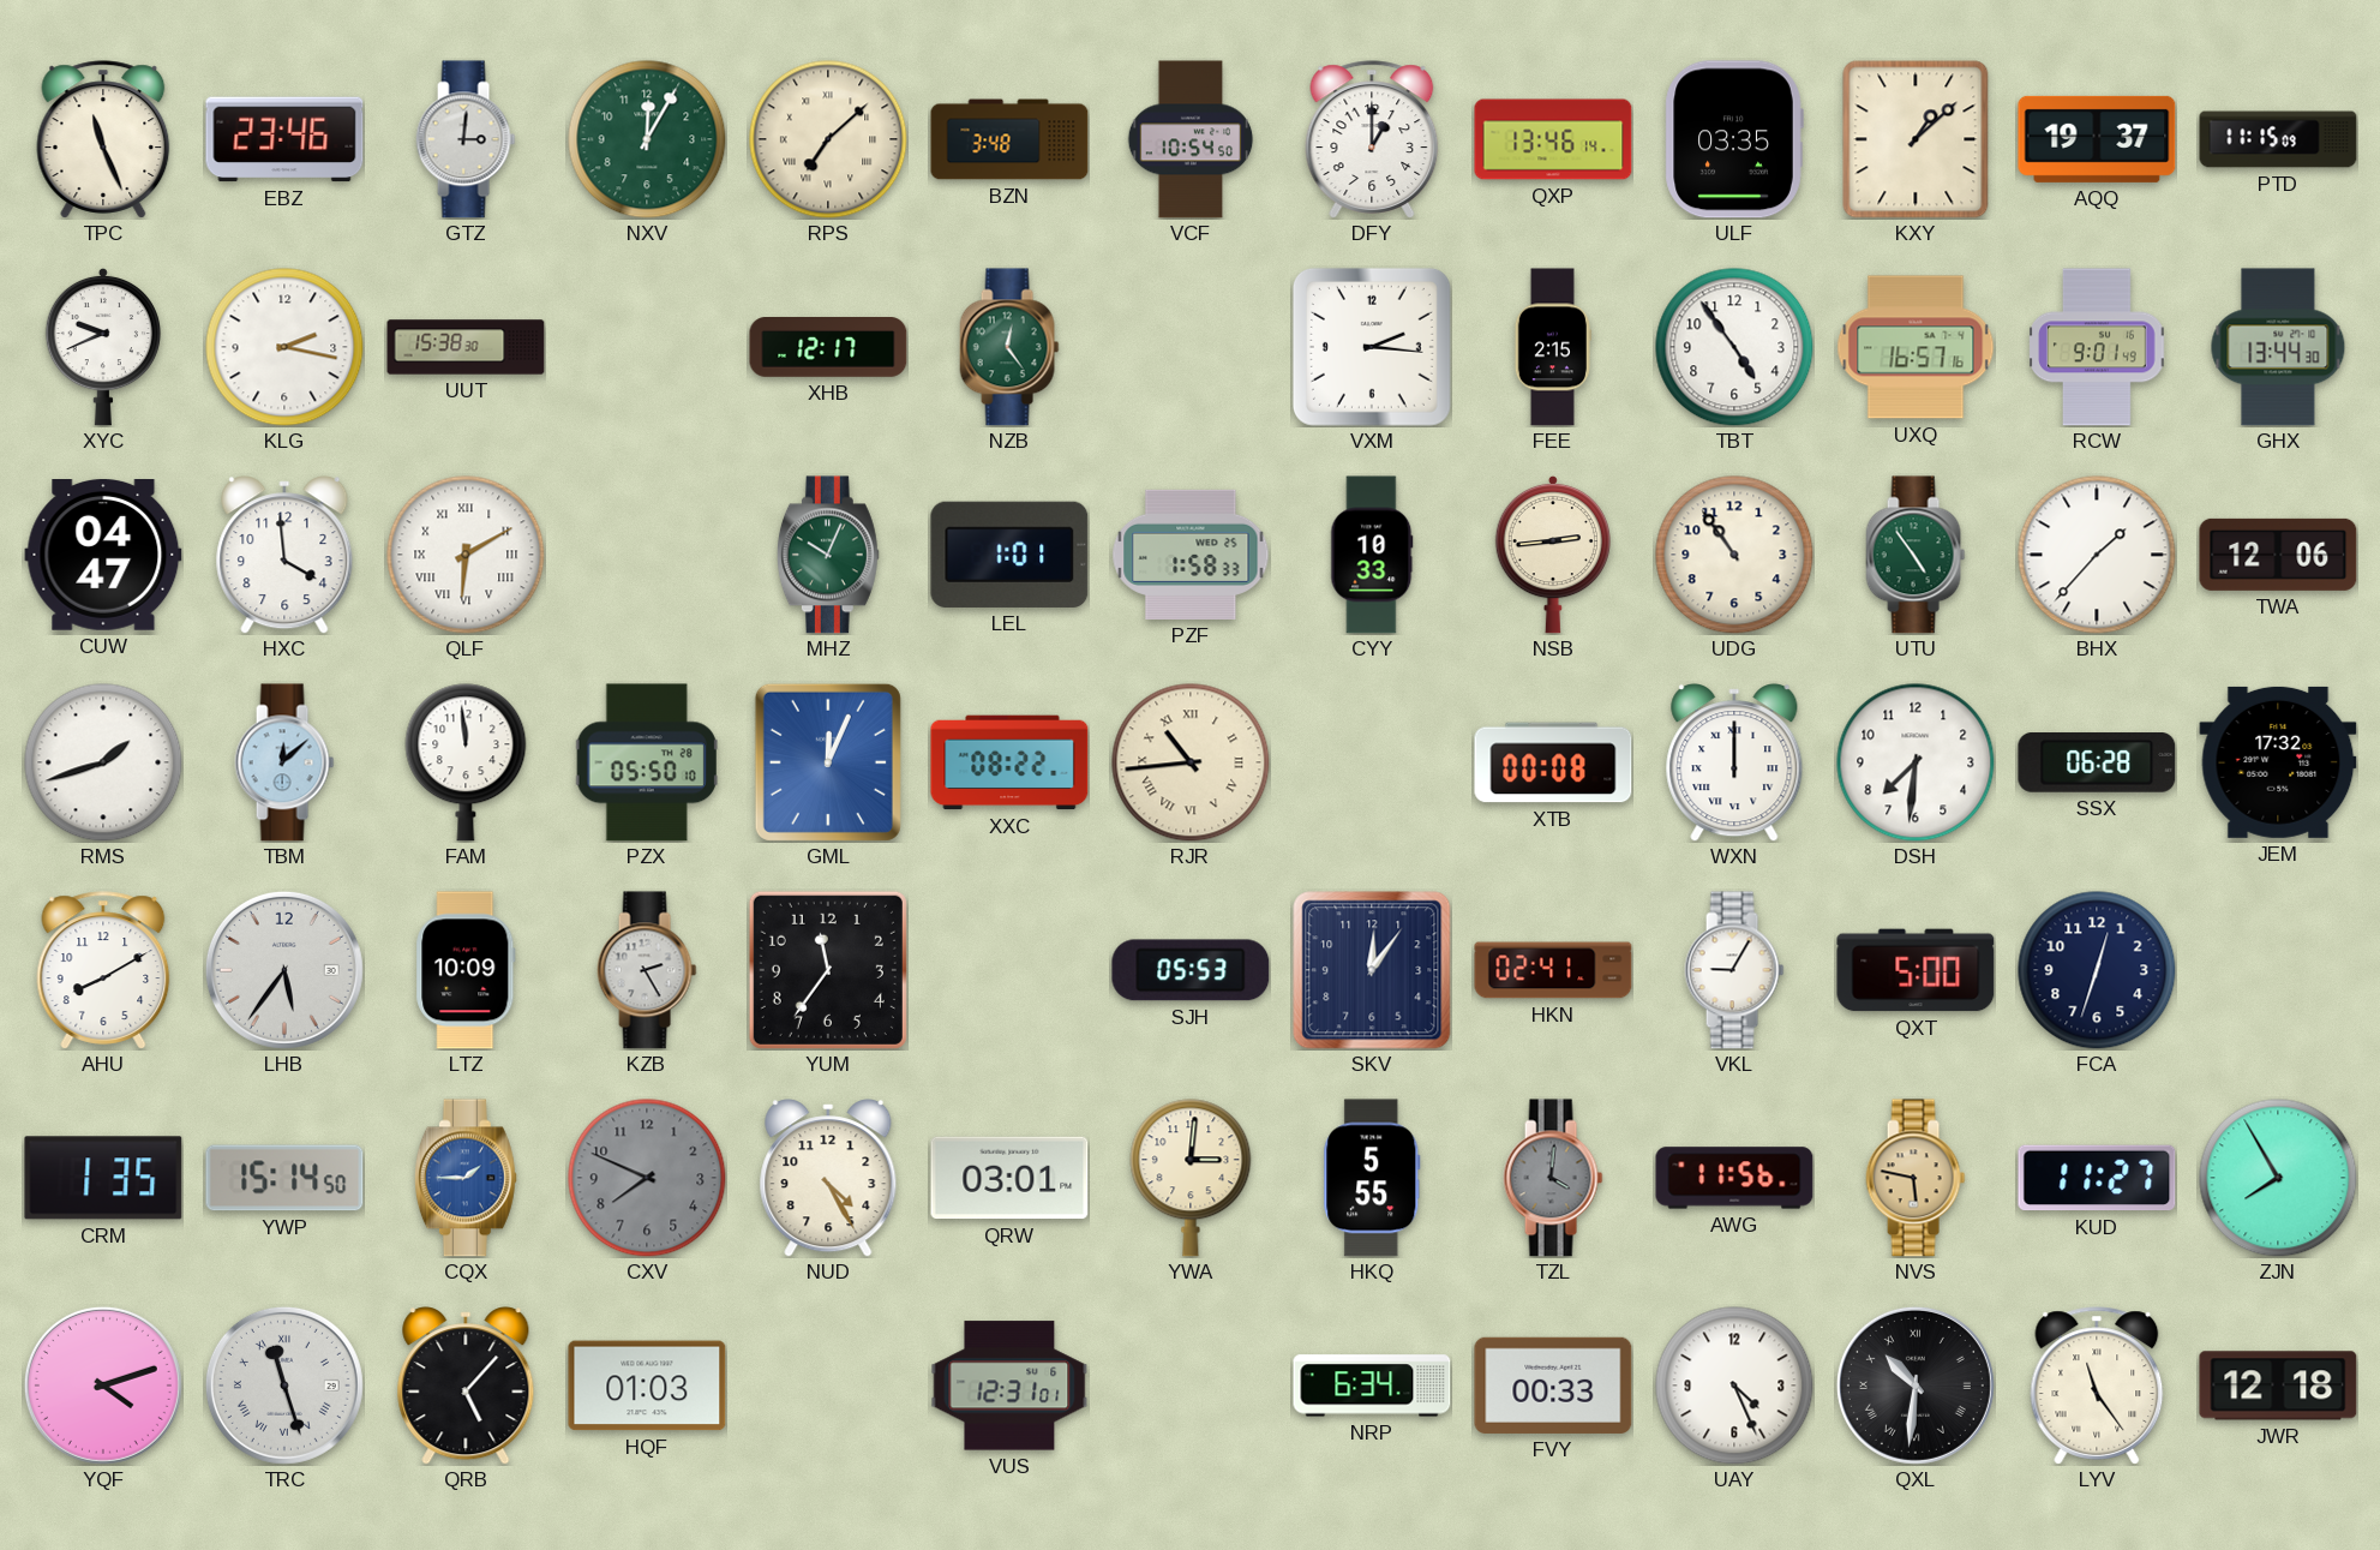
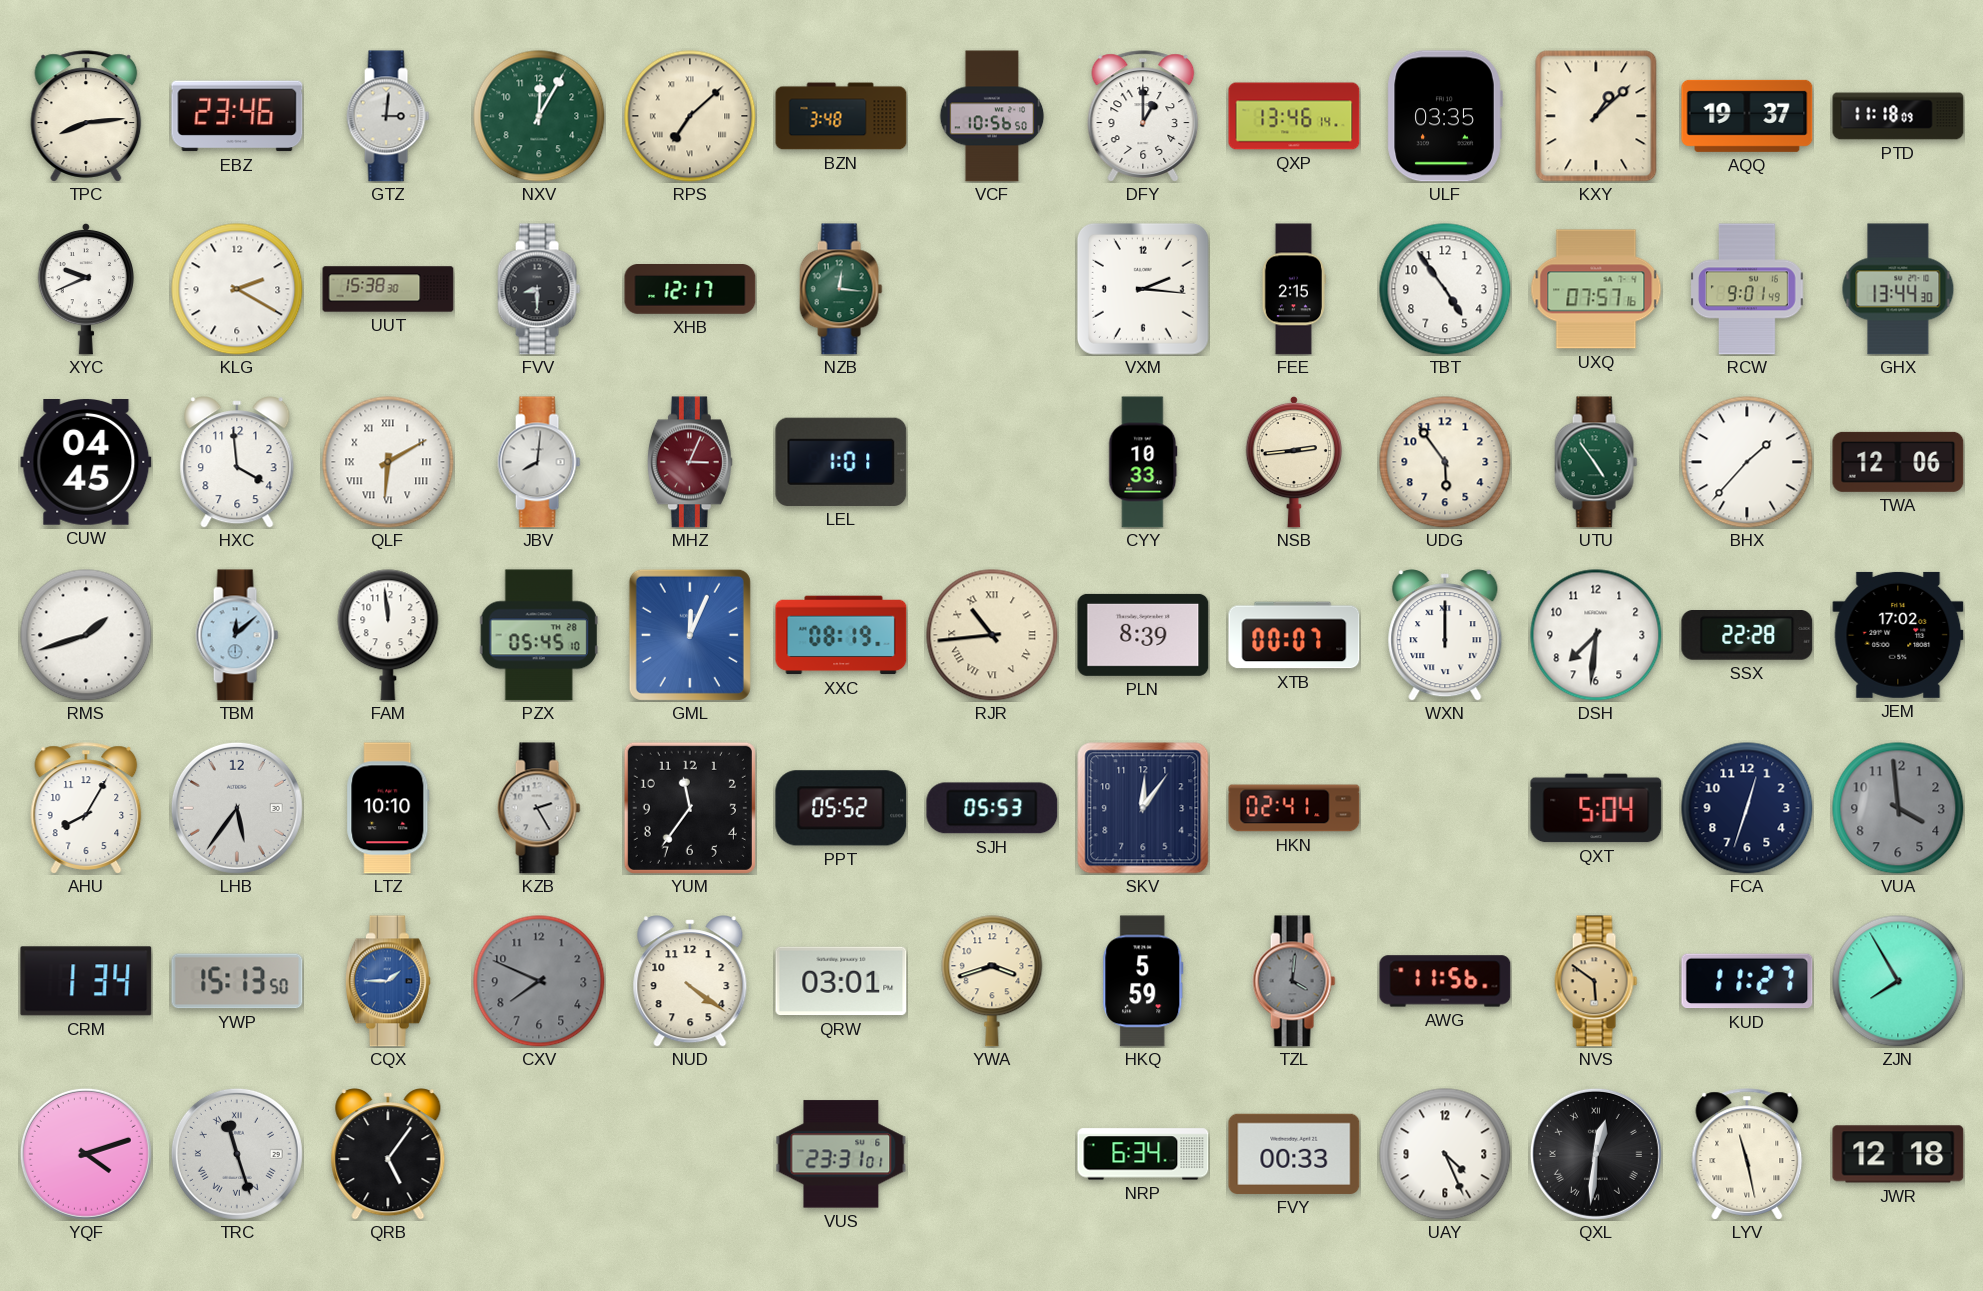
TPC: 11:26 -> 8:14 (86, 116)
VCF: 10:54 -> 10:56 (992, 116)
PTD: 11:15 -> 11:18 (1898, 116)
KLG: 2:17 -> 2:20 (237, 289)
FVV: none -> 8:30 (539, 289)
NZB: 12:24 -> 12:16 (841, 289)
UXQ: 16:57 -> 07:57 (1596, 289)
CUW: 04:47 -> 04:45 (86, 463)
JBV: none -> 8:01 (539, 462)
MHZ: 10:04 -> 3:04 (690, 462)
MHZ dial: green -> burgundy (690, 462)
PZF: 1:58 -> none (1191, 555)
UDG: 10:54 -> 5:54 (1445, 462)
PZX: 05:50 -> 05:45 (539, 635)
XXC: 08:22 -> 08:19 (841, 635)
PLN: none -> 8:39 (1143, 635)
XTB: 00:08 -> 00:07 (1294, 635)
SSX: 06:28 -> 22:28 (1747, 636)
JEM: 17:32 -> 17:02 (1898, 635)
AHU: 8:10 -> 8:05 (86, 808)
LTZ: 10:09 -> 10:10 (388, 808)
PPT: none -> 05:52 (841, 808)
VKL: 9:05 -> none (1734, 970)
QXT: 5:00 -> 5:04 (1596, 808)
VUA: none -> 3:59 (1898, 808)
CRM: 1:35 -> 1:34 (86, 981)
YWP: 15:14 -> 15:13 (237, 981)
NUD: 4:25 -> 4:21 (690, 981)
YWA: 3:01 -> 3:42 (992, 981)
HKQ: 5:55 -> 5:59 (1143, 981)
NVS: 5:47 -> 5:51 (1596, 981)
QRB: 5:07 -> 5:06 (388, 1154)
HQF: 01:03 -> none (647, 1386)
VUS: 12:31 -> 23:31 (841, 1154)
QXL: 10:31 -> 12:31 (1596, 1154)
LYV: 11:24 -> 11:28 (1747, 1154)
